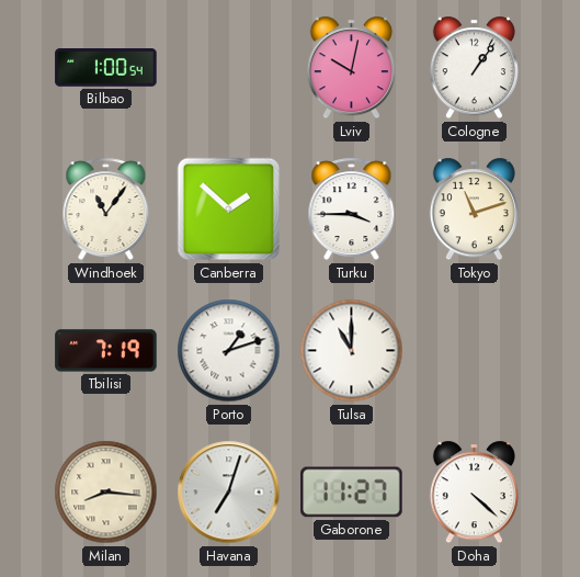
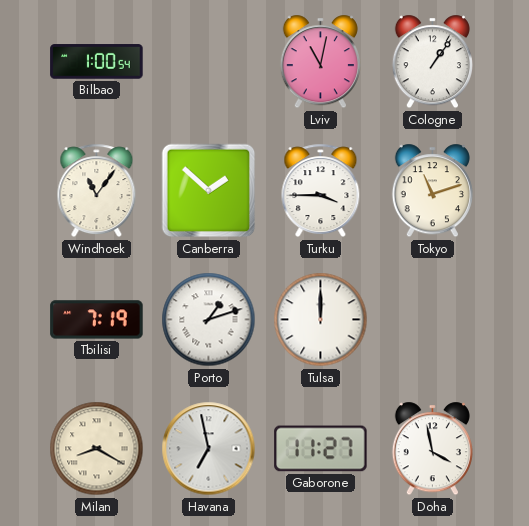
Lviv: 10:02 -> 11:02 (320, 62)
Tulsa: 11:00 -> 12:00 (321, 320)
Milan: 8:16 -> 8:20 (97, 449)
Havana: 7:03 -> 6:58 (209, 449)
Doha: 4:22 -> 3:58 (432, 449)
